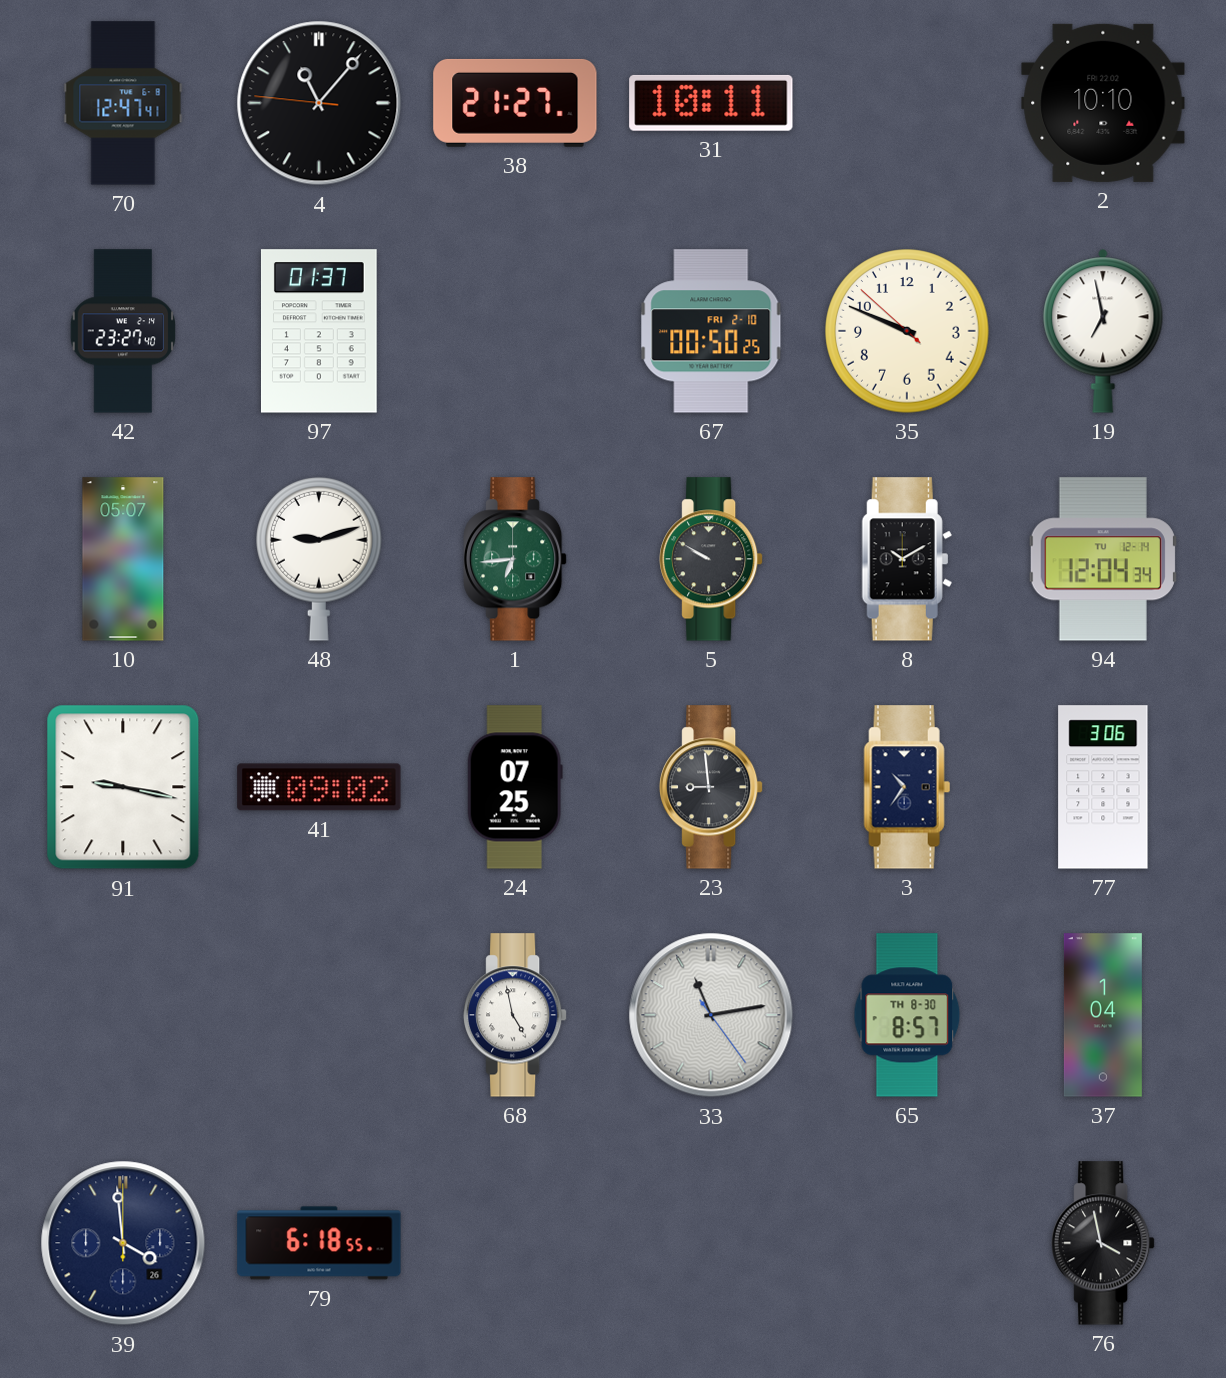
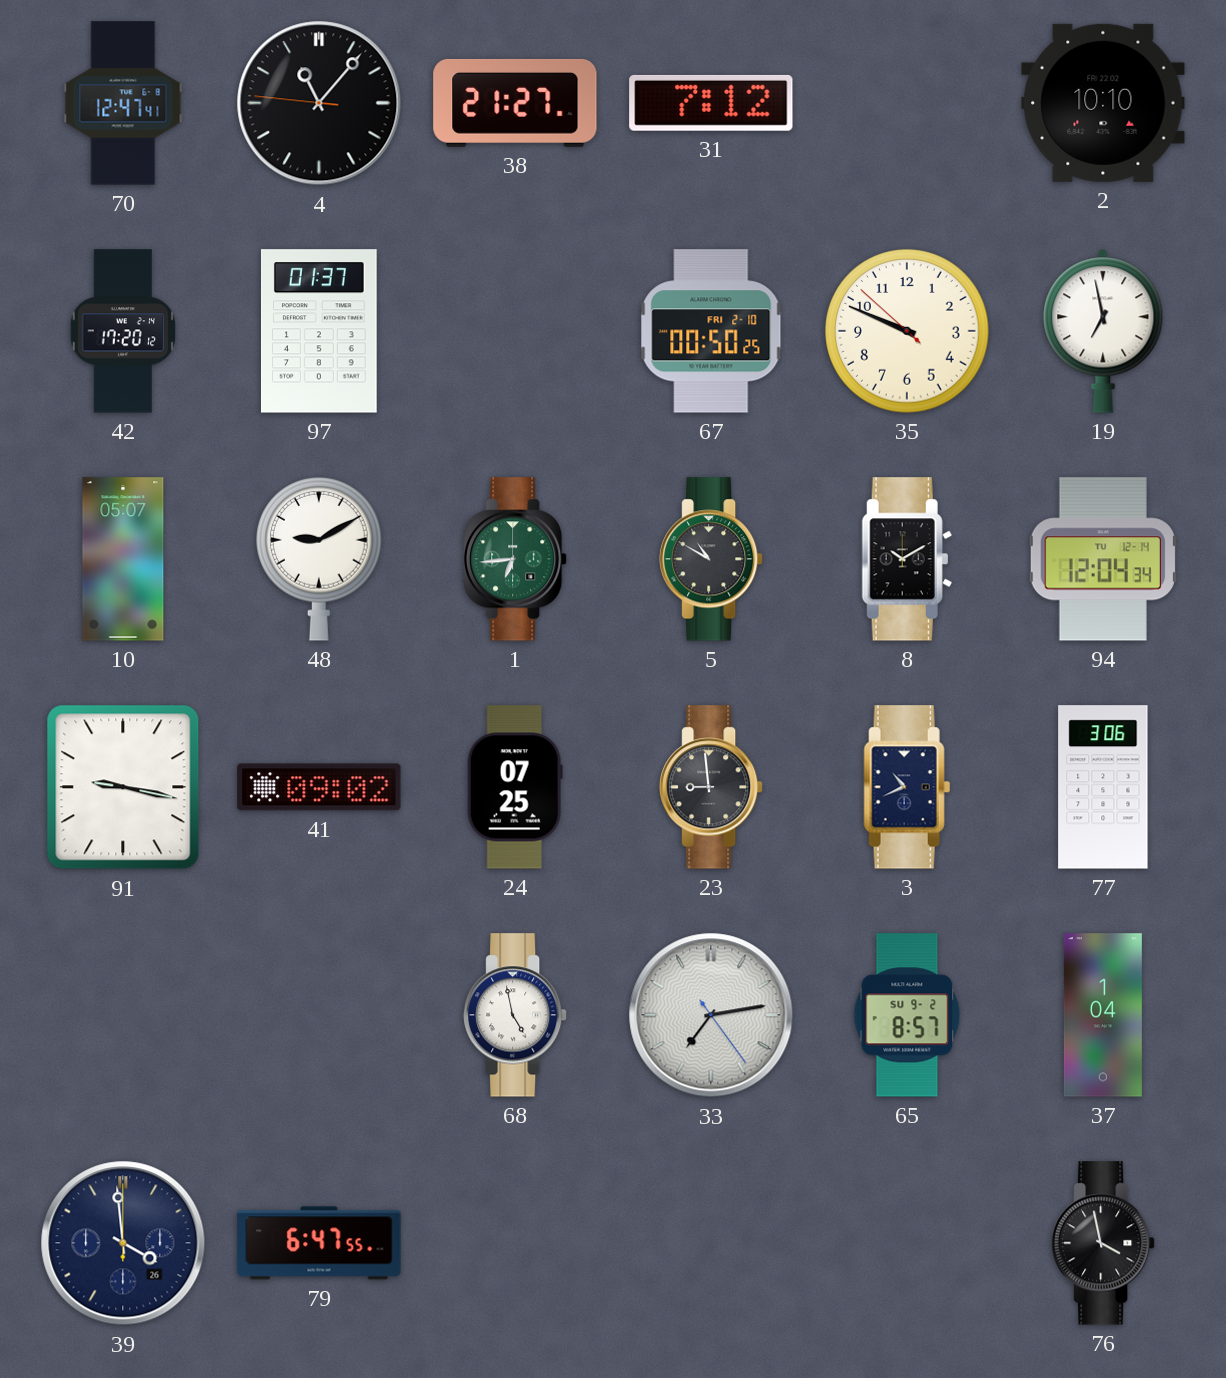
31: 10:11 -> 7:12 (711, 103)
42: 23:27 -> 17:20 (123, 331)
48: 9:12 -> 9:10 (320, 559)
5: 9:50 -> 10:50 (712, 559)
3: 10:36 -> 10:41 (907, 787)
33: 11:13 -> 7:13 (711, 1015)
65 date: TH 8-30 -> SU 9-2 (907, 1015)
79: 6:18 -> 6:47 (319, 1243)
